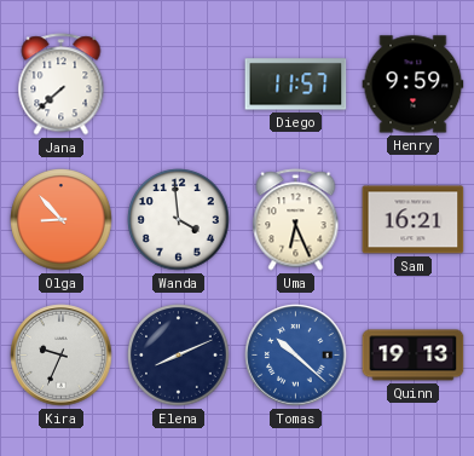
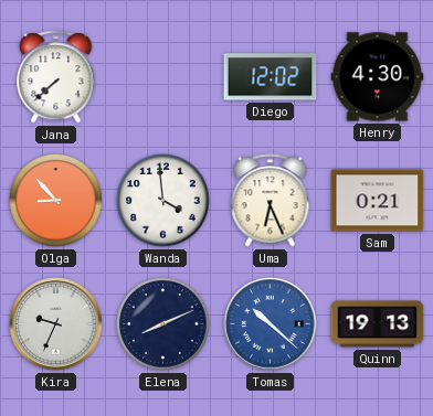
Diego: 11:57 -> 12:02 (271, 77)
Henry: 9:59 -> 4:30 (378, 77)
Sam: 16:21 -> 0:21 (378, 201)
